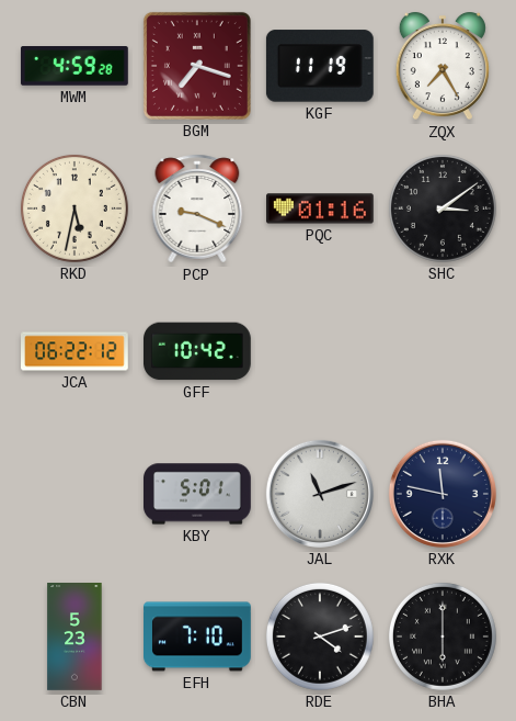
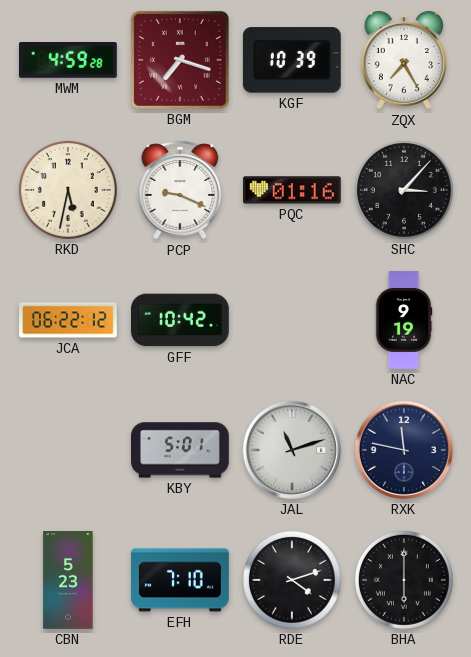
KGF: 11:19 -> 10:39 (292, 60)
SHC: 3:09 -> 3:07 (404, 190)
NAC: none -> 9:19 (404, 321)
